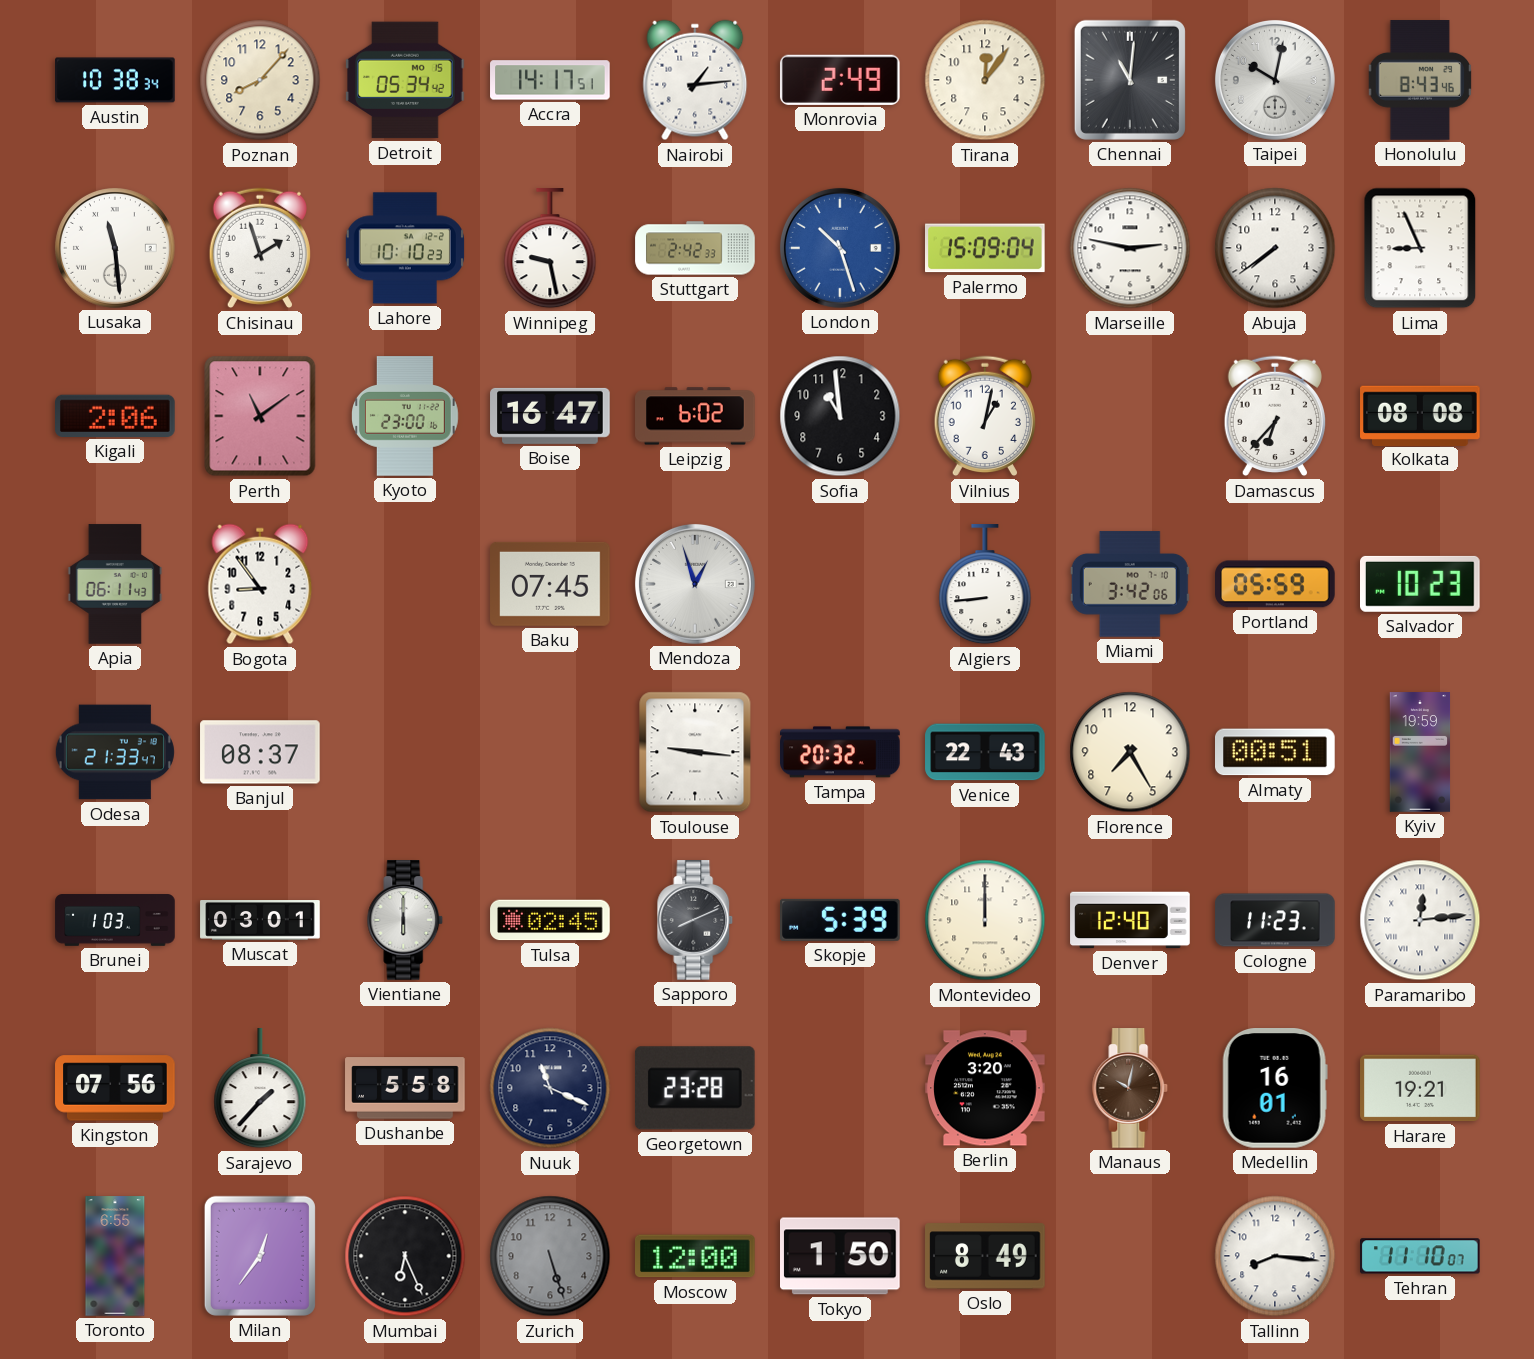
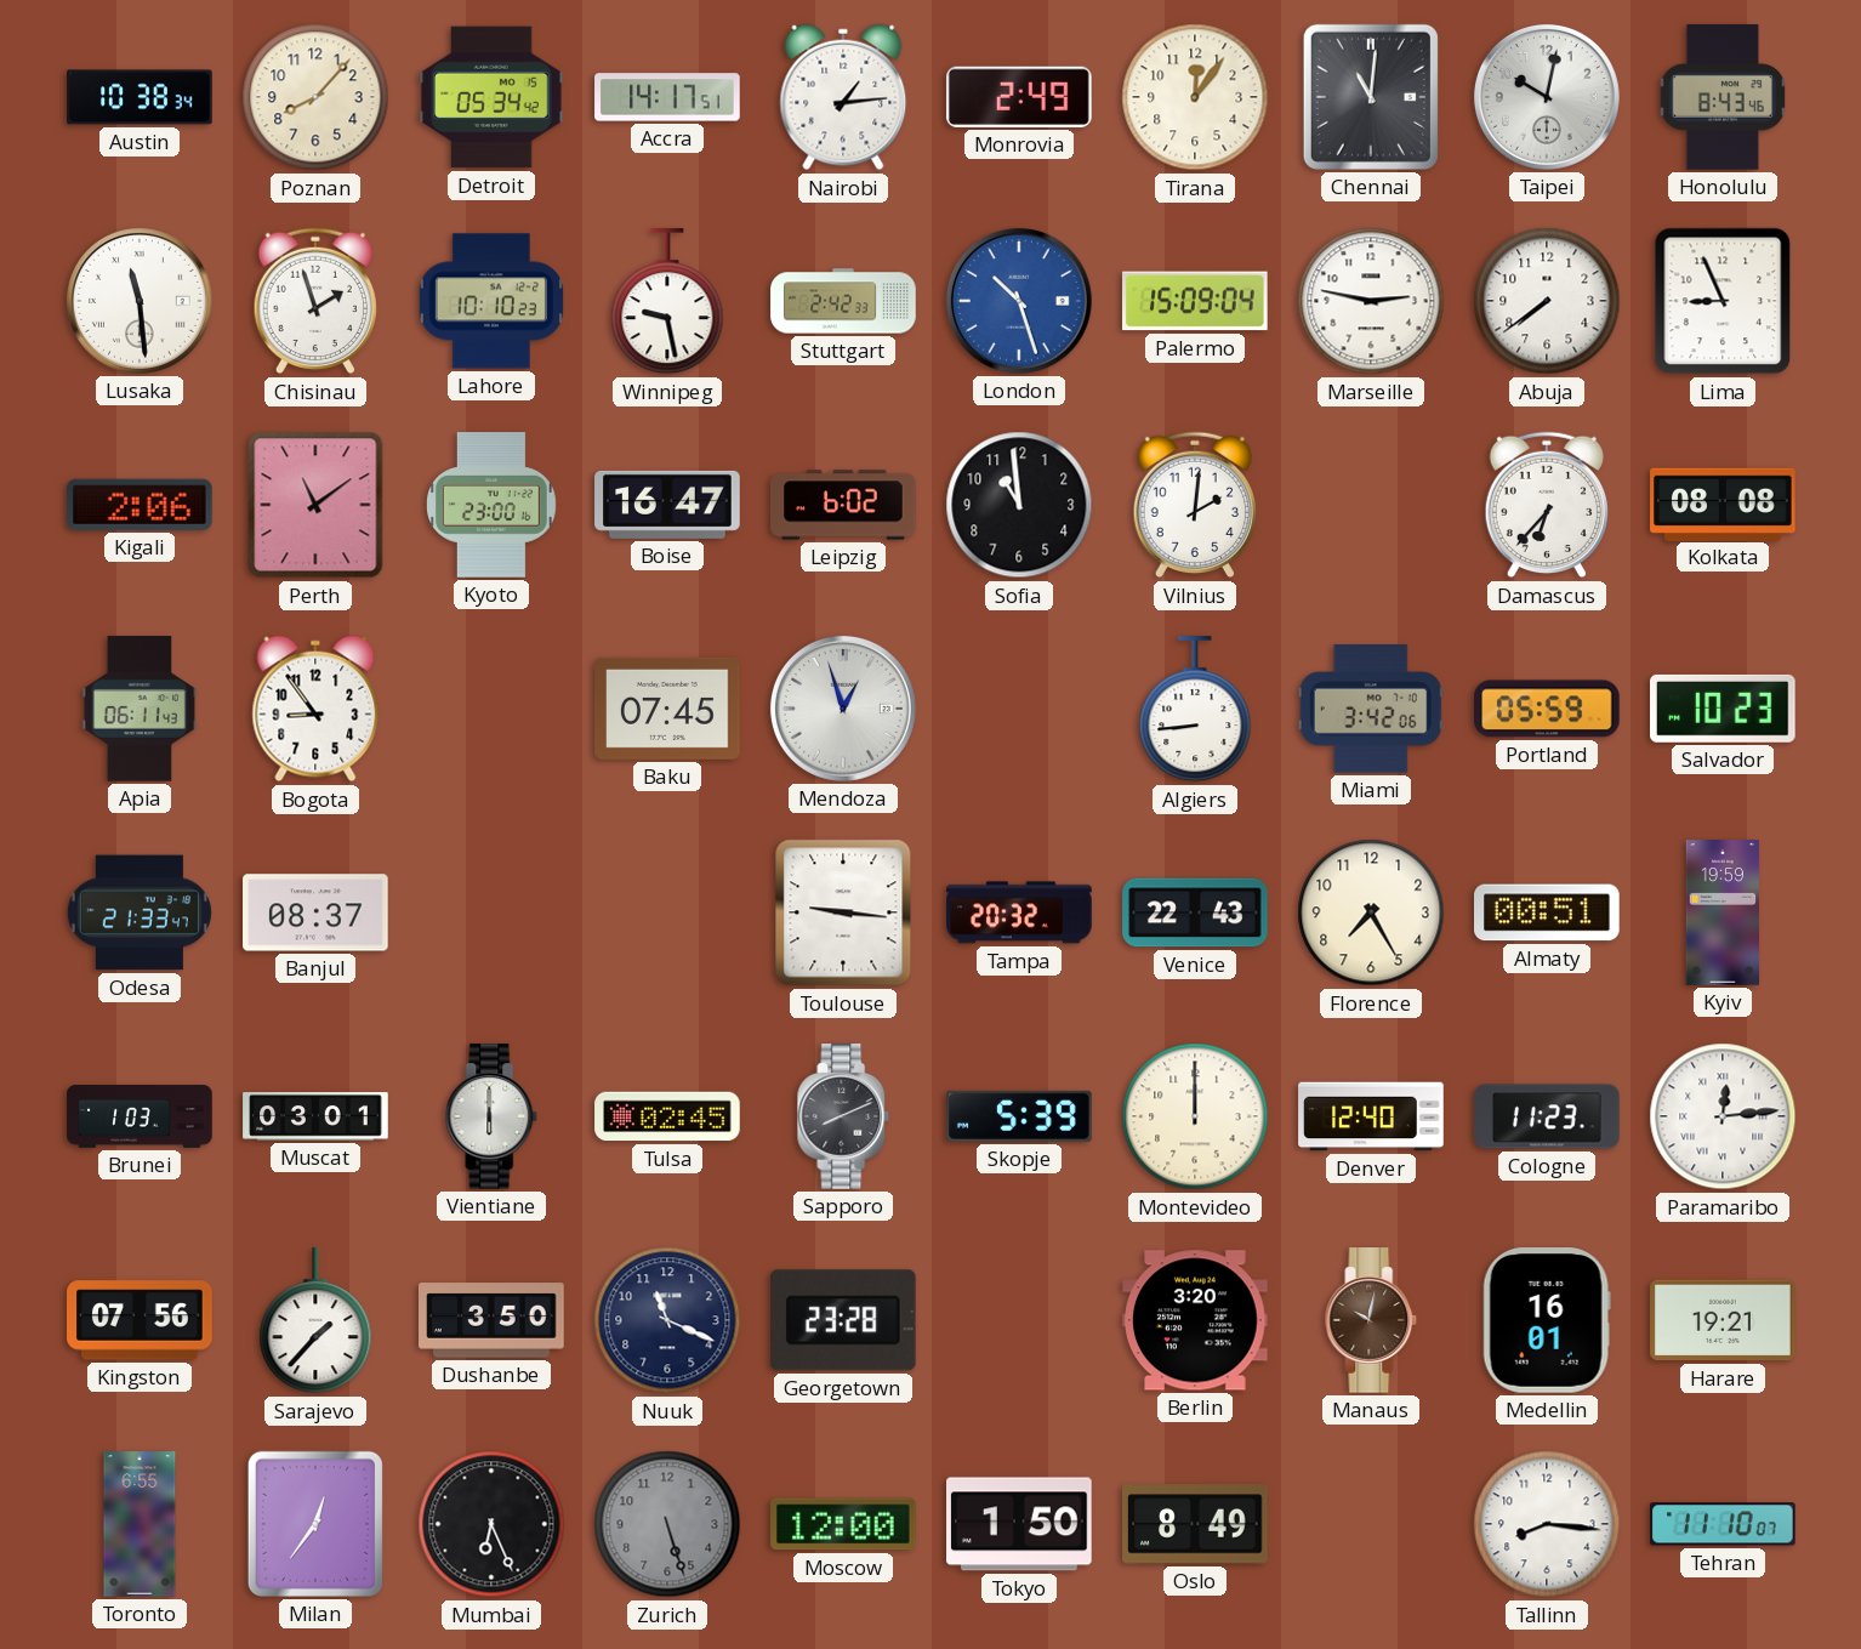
Vilnius: 1:02 -> 2:01 (1194, 505)
Dushanbe: 5:58 -> 3:50 (491, 1320)
